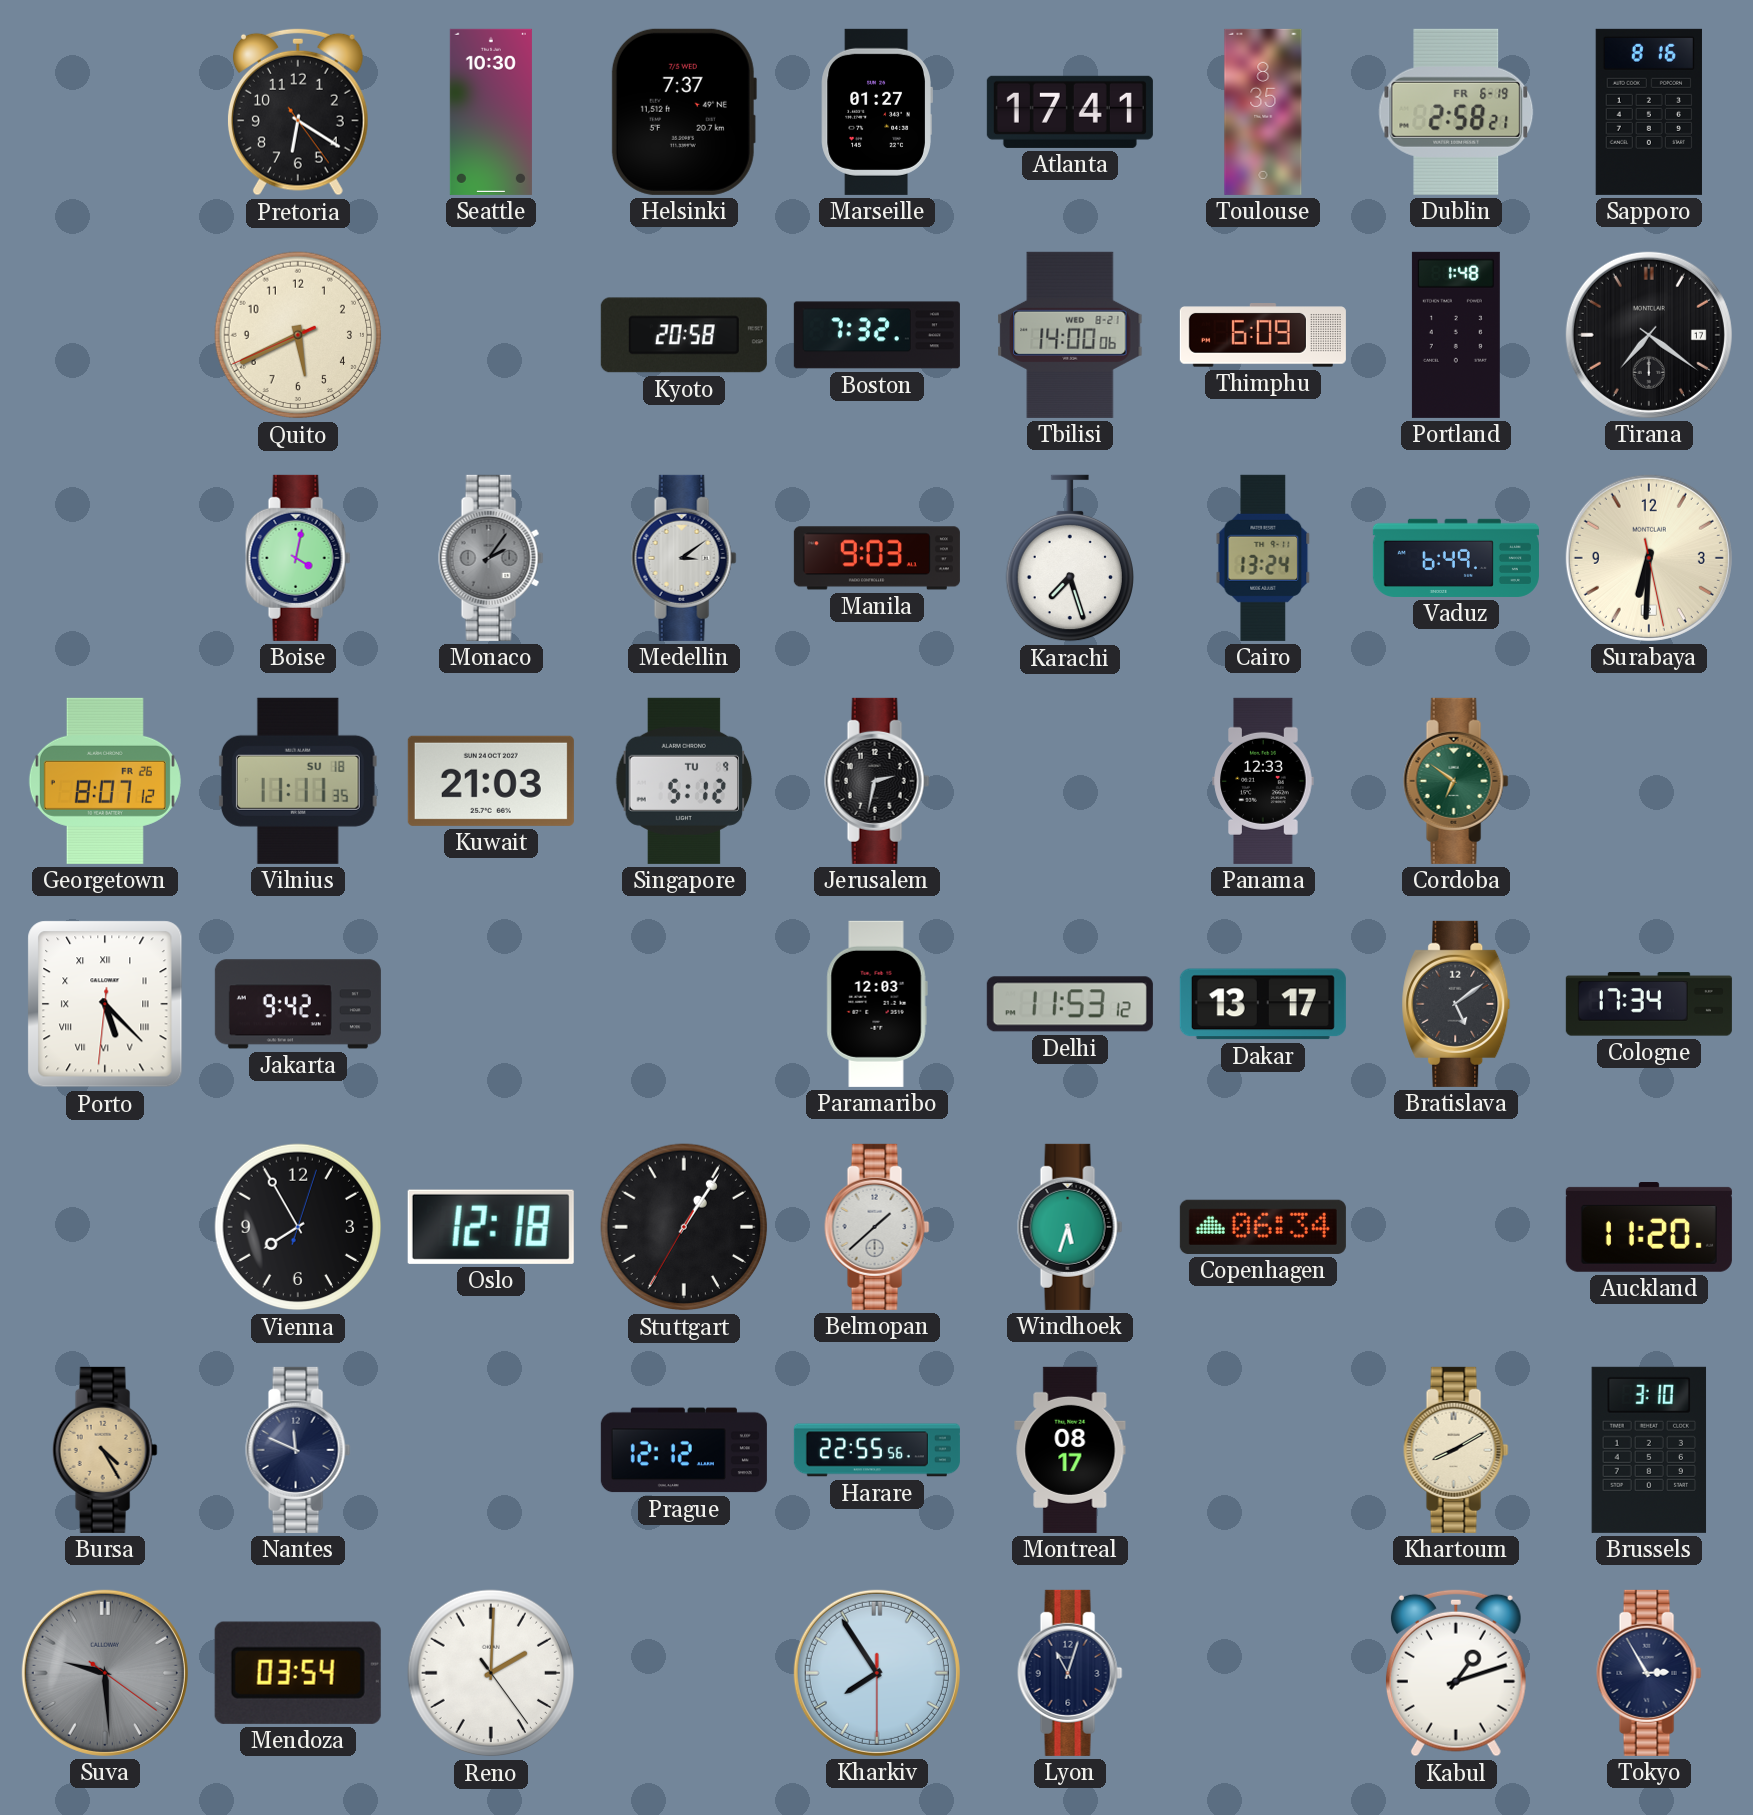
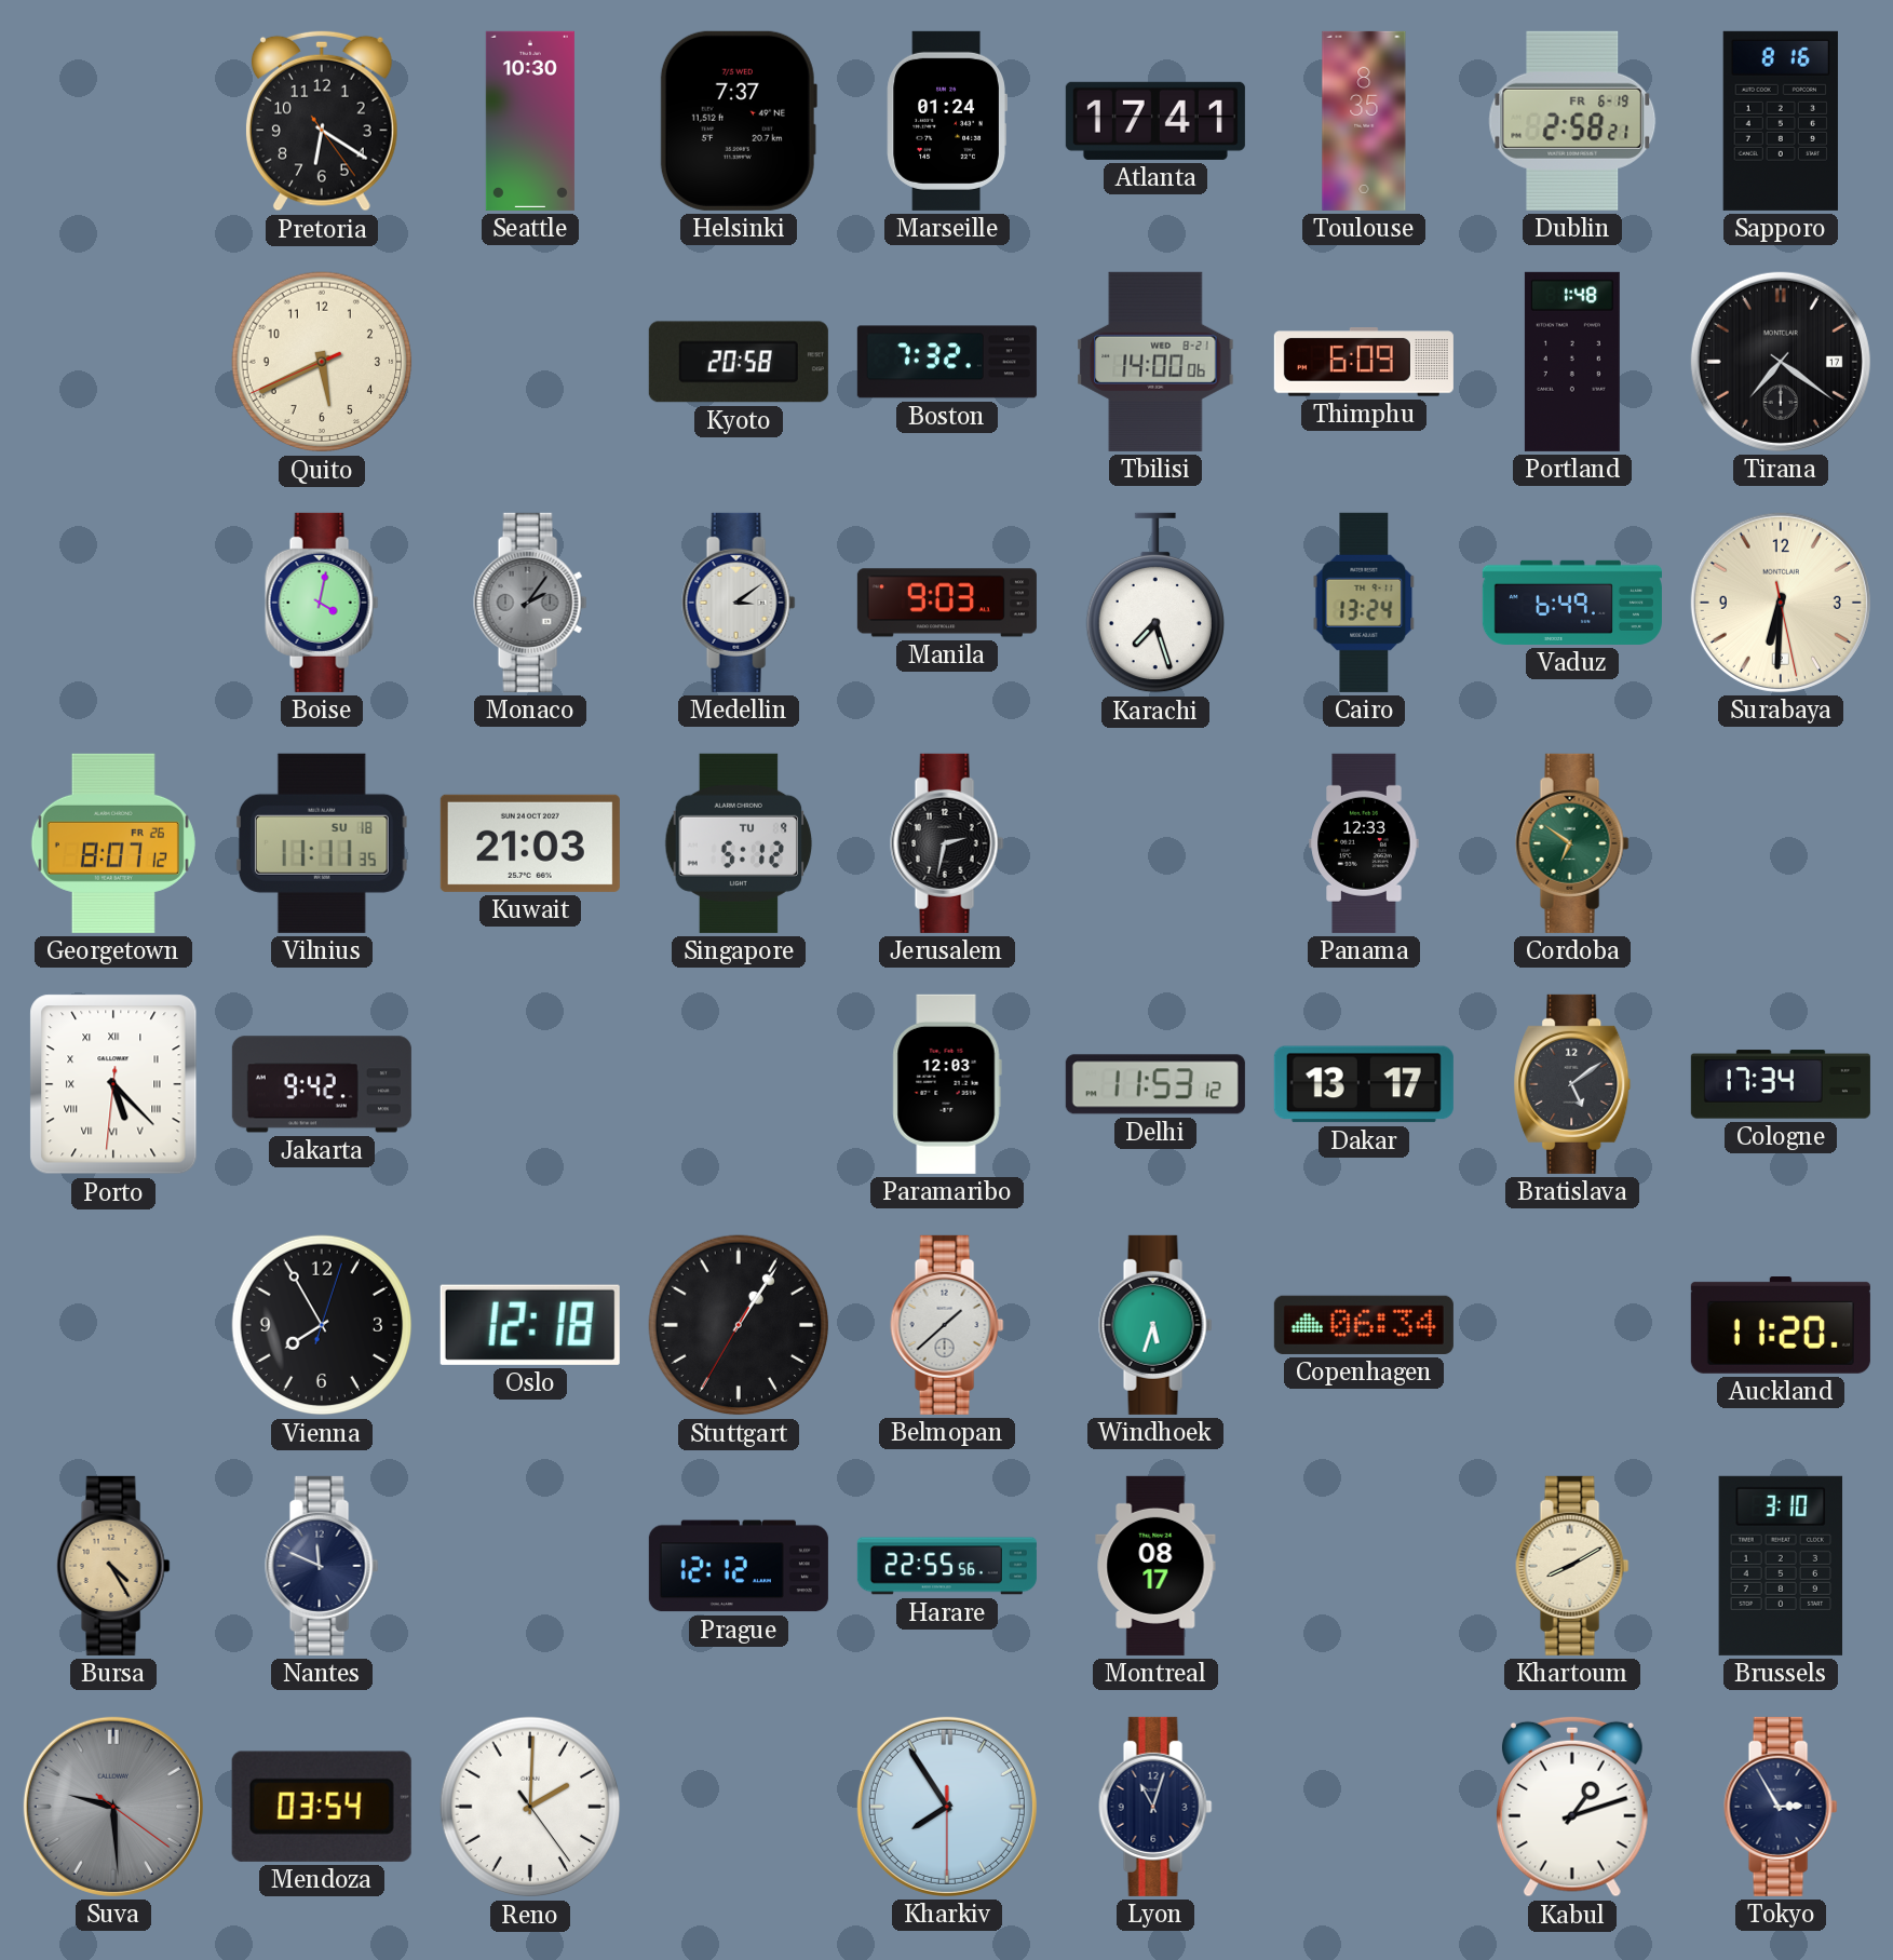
Marseille: 01:27 -> 01:24 (947, 121)
